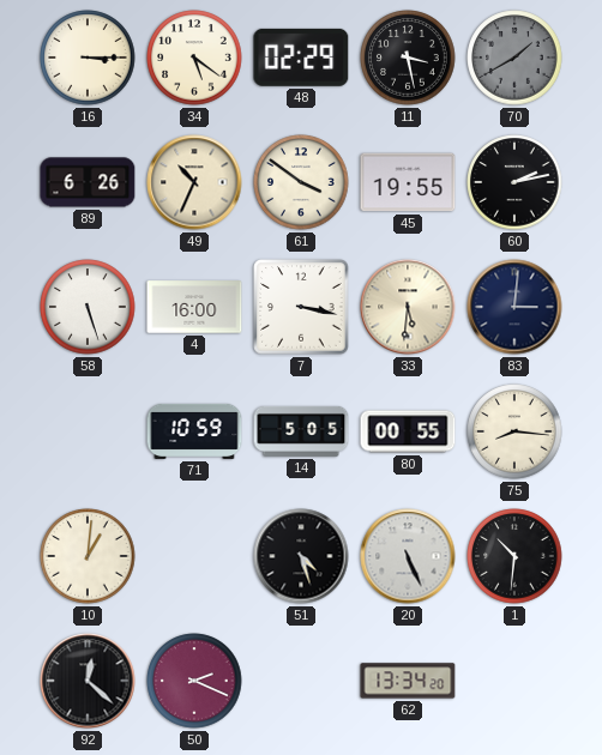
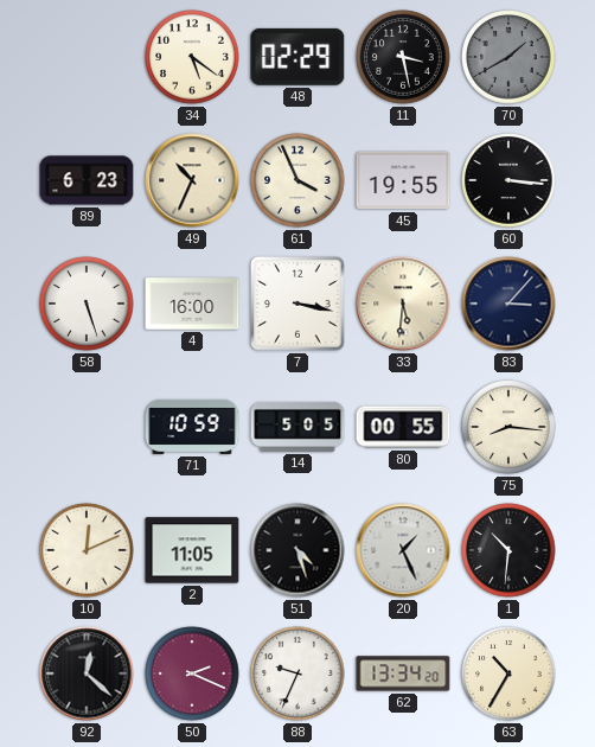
16: 3:15 -> none (88, 58)
89: 6:26 -> 6:23 (87, 180)
61: 3:51 -> 3:56 (297, 180)
60: 2:13 -> 3:16 (508, 180)
83: 3:01 -> 3:07 (508, 304)
10: 1:01 -> 12:11 (87, 550)
2: none -> 11:05 (192, 550)
20: 5:26 -> 1:26 (403, 550)
88: none -> 9:34 (297, 673)
63: none -> 10:35 (508, 673)
